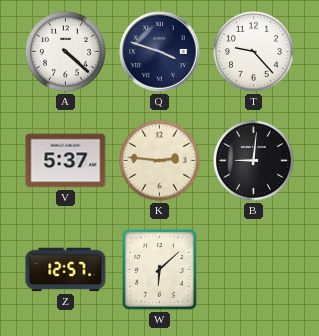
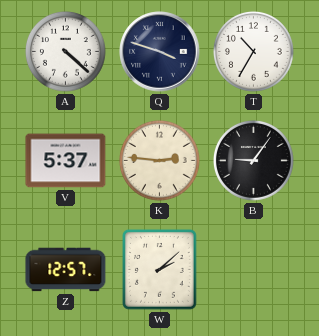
T: 9:23 -> 10:35 (253, 51)
B: 9:01 -> 9:06 (253, 160)
W: 6:08 -> 2:08 (159, 270)
